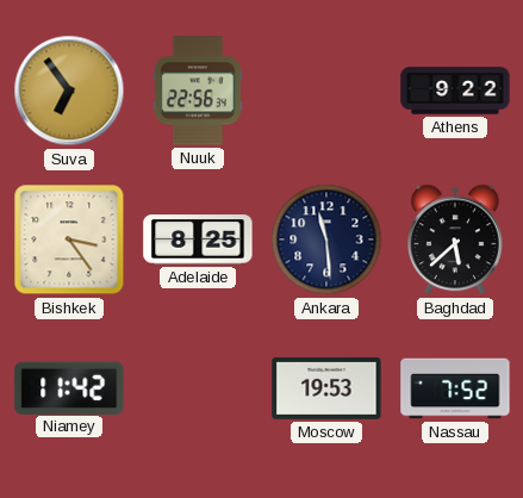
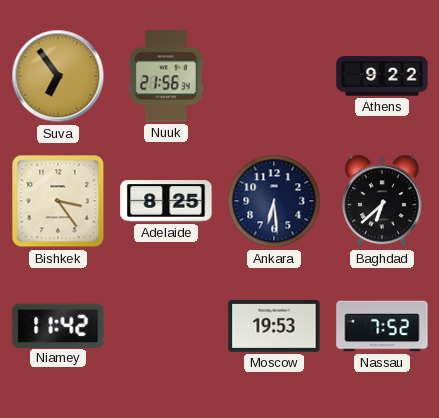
Nuuk: 22:56 -> 21:56 (166, 76)
Ankara: 11:29 -> 6:29 (274, 201)
Baghdad: 5:38 -> 6:38 (382, 201)
